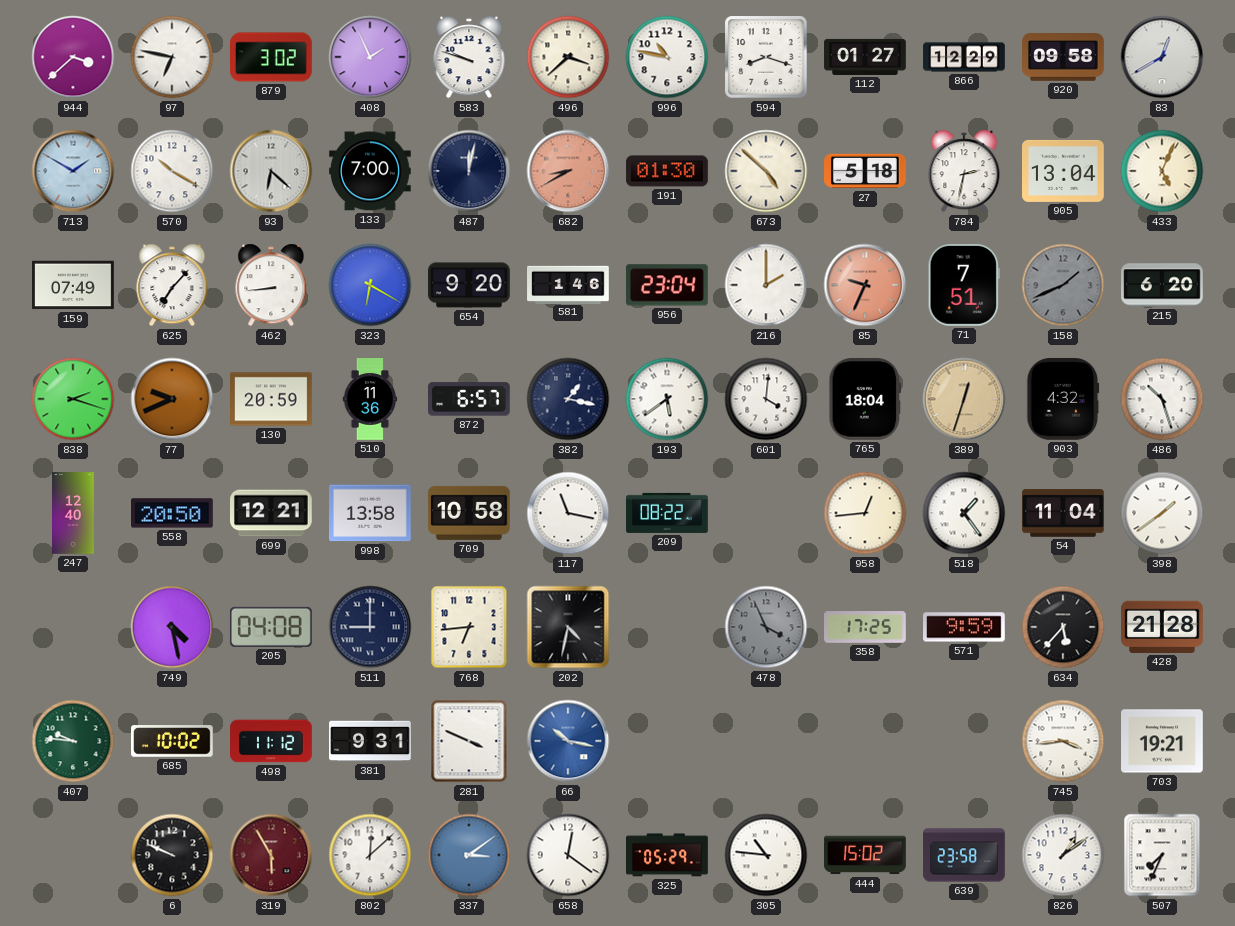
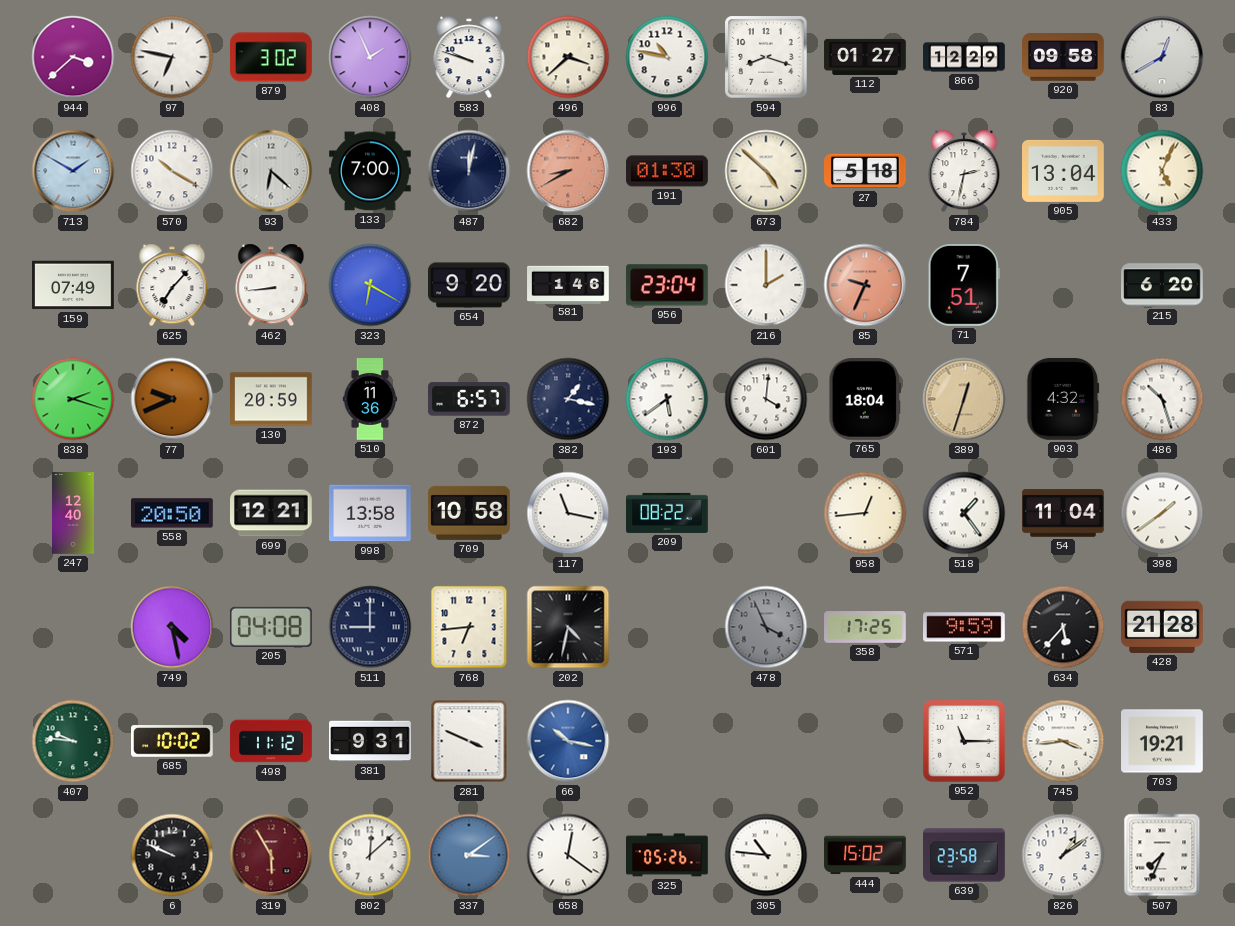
158: 1:41 -> none (1063, 285)
952: none -> 11:15 (964, 741)
325: 05:29 -> 05:26 (667, 855)
